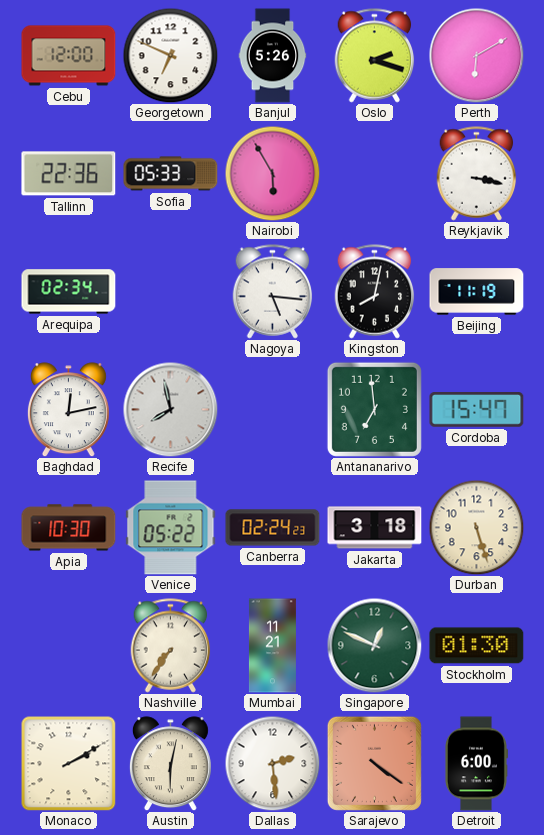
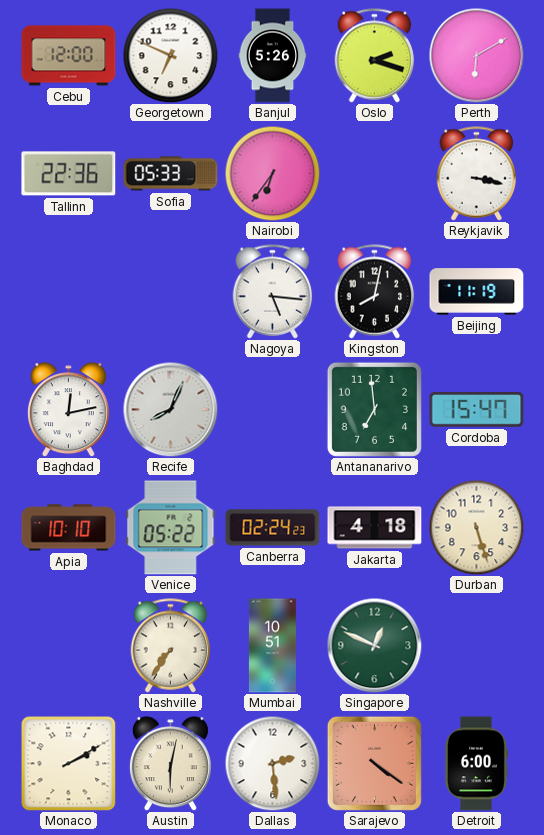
Nairobi: 5:55 -> 6:36 (272, 173)
Arequipa: 02:34 -> none (69, 292)
Recife: 7:58 -> 8:04 (170, 409)
Apia: 10:30 -> 10:10 (69, 528)
Jakarta: 3:18 -> 4:18 (375, 528)
Mumbai: 11:21 -> 10:51 (272, 646)
Stockholm: 01:30 -> none (477, 646)
